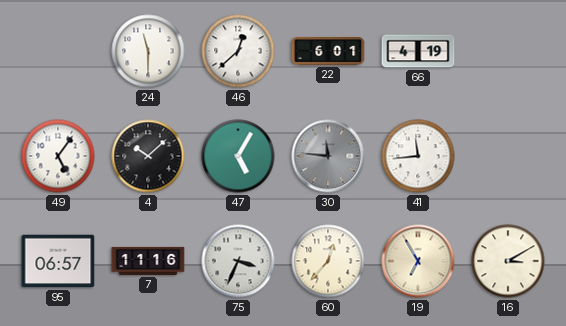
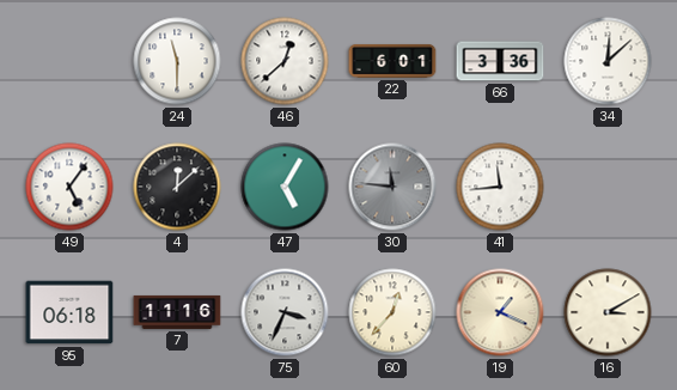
66: 4:19 -> 3:36 (500, 61)
34: none -> 12:08 (608, 61)
4: 10:08 -> 12:08 (177, 187)
95: 06:57 -> 06:18 (69, 312)
19: 6:55 -> 1:19 (500, 312)
